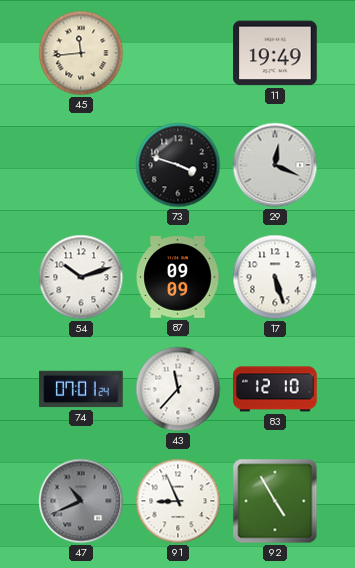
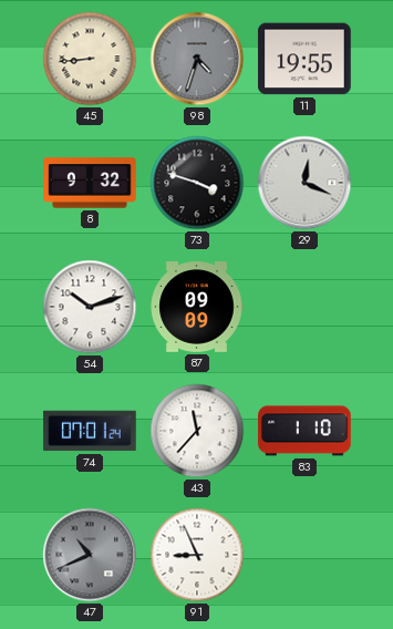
45: 11:44 -> 8:44 (90, 59)
98: none -> 4:33 (197, 59)
11: 19:49 -> 19:55 (304, 59)
8: none -> 9:32 (90, 183)
17: 5:27 -> none (275, 277)
83: 12:10 -> 1:10 (304, 431)
92: 4:55 -> none (275, 501)
